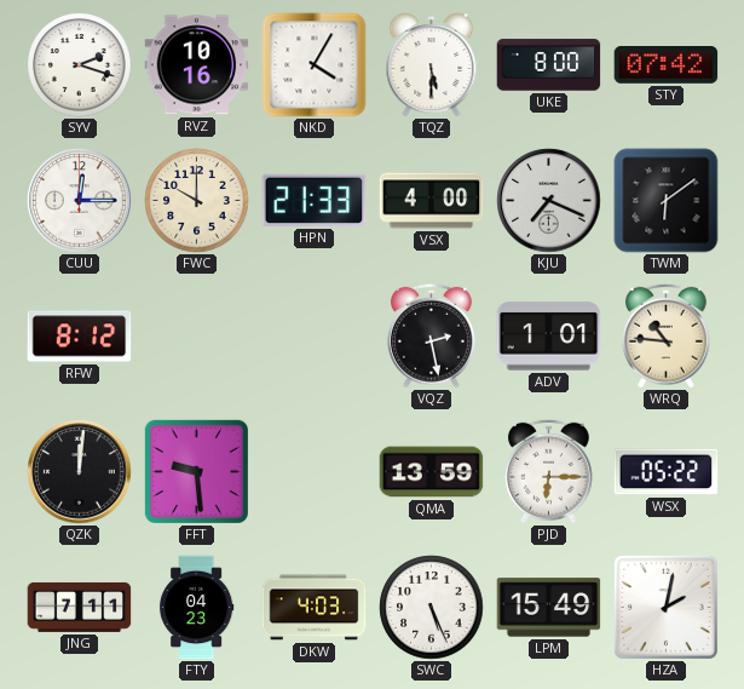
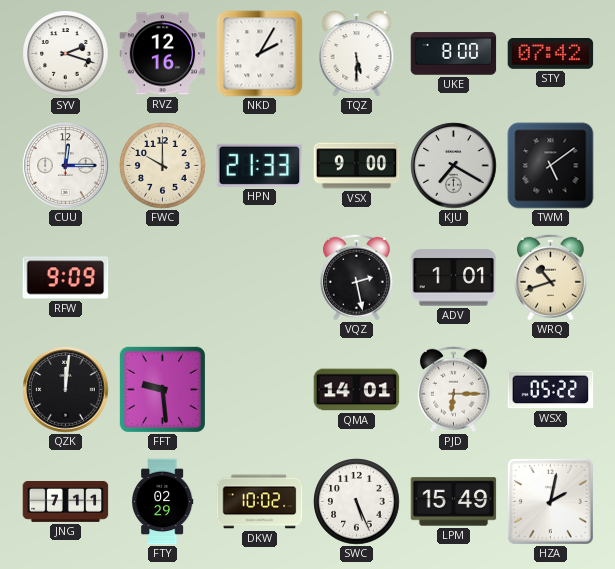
RVZ: 10:16 -> 12:16 (163, 54)
NKD: 4:05 -> 2:05 (260, 54)
VSX: 4:00 -> 9:00 (357, 166)
KJU: 7:19 -> 7:20 (454, 166)
TWM: 6:09 -> 5:09 (551, 166)
RFW: 8:12 -> 9:09 (66, 278)
WRQ: 10:46 -> 10:42 (550, 277)
QMA: 13:59 -> 14:01 (357, 390)
FTY: 04:23 -> 02:29 (162, 502)
DKW: 4:03 -> 10:02 (260, 502)
